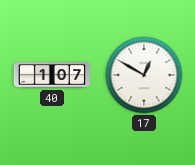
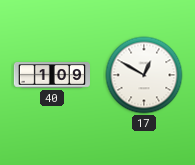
40: 1:07 -> 1:09 (51, 75)
